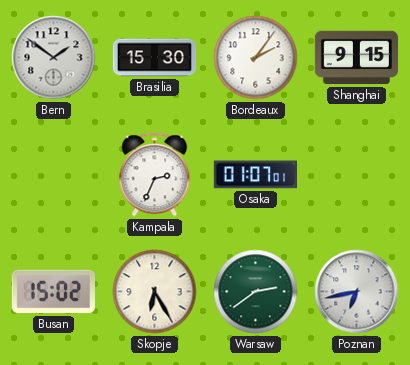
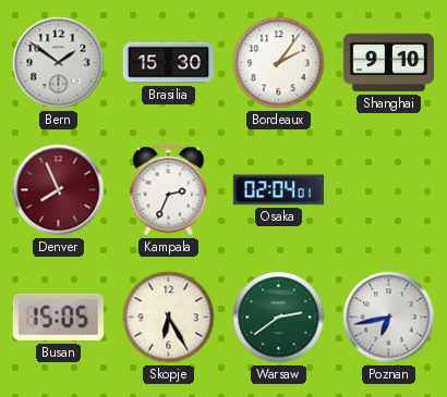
Shanghai: 9:15 -> 9:10 (388, 63)
Denver: none -> 7:56 (59, 190)
Osaka: 01:07 -> 02:04 (278, 190)
Busan: 15:02 -> 15:05 (58, 318)
